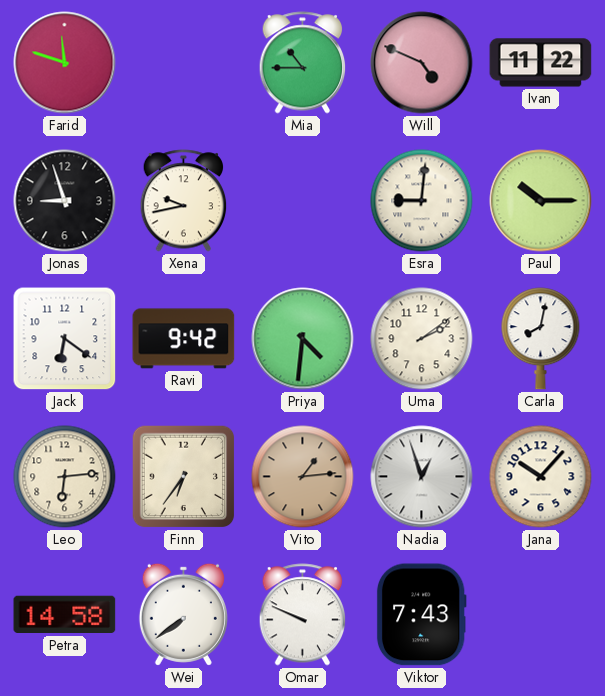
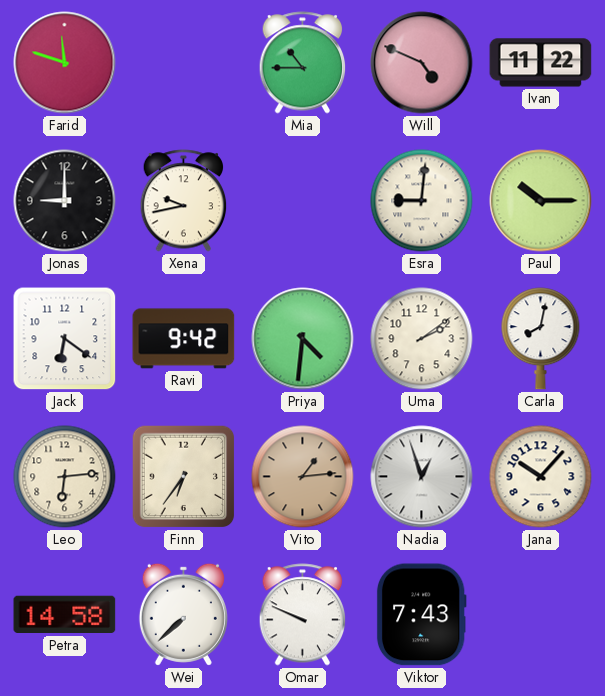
Jonas: 8:57 -> 9:00 (65, 201)
Wei: 7:39 -> 7:38 (183, 614)
